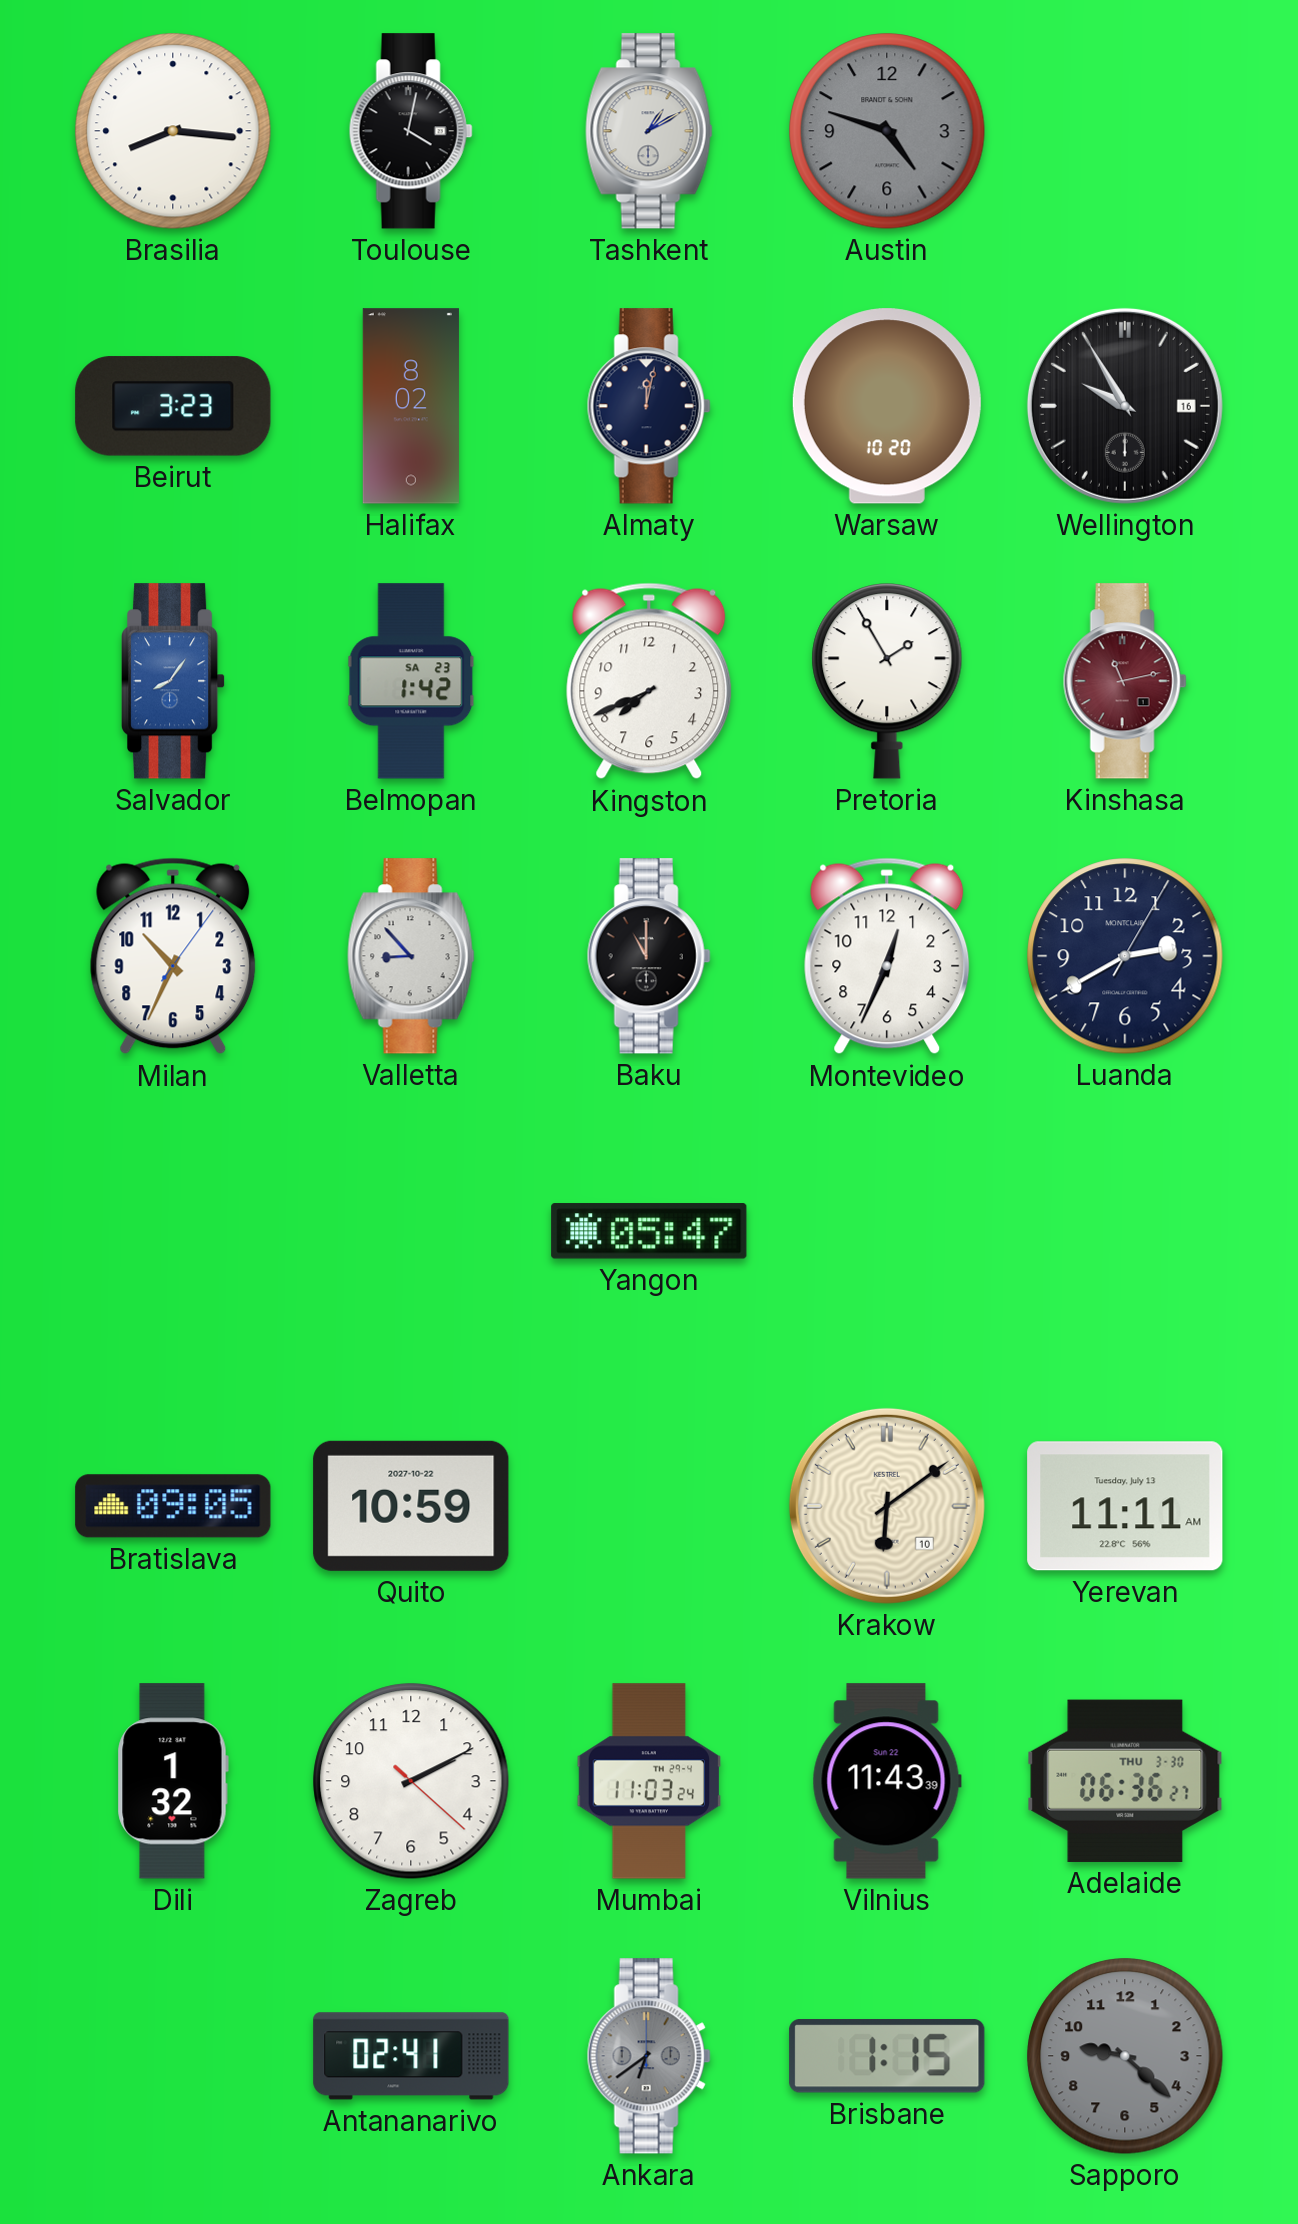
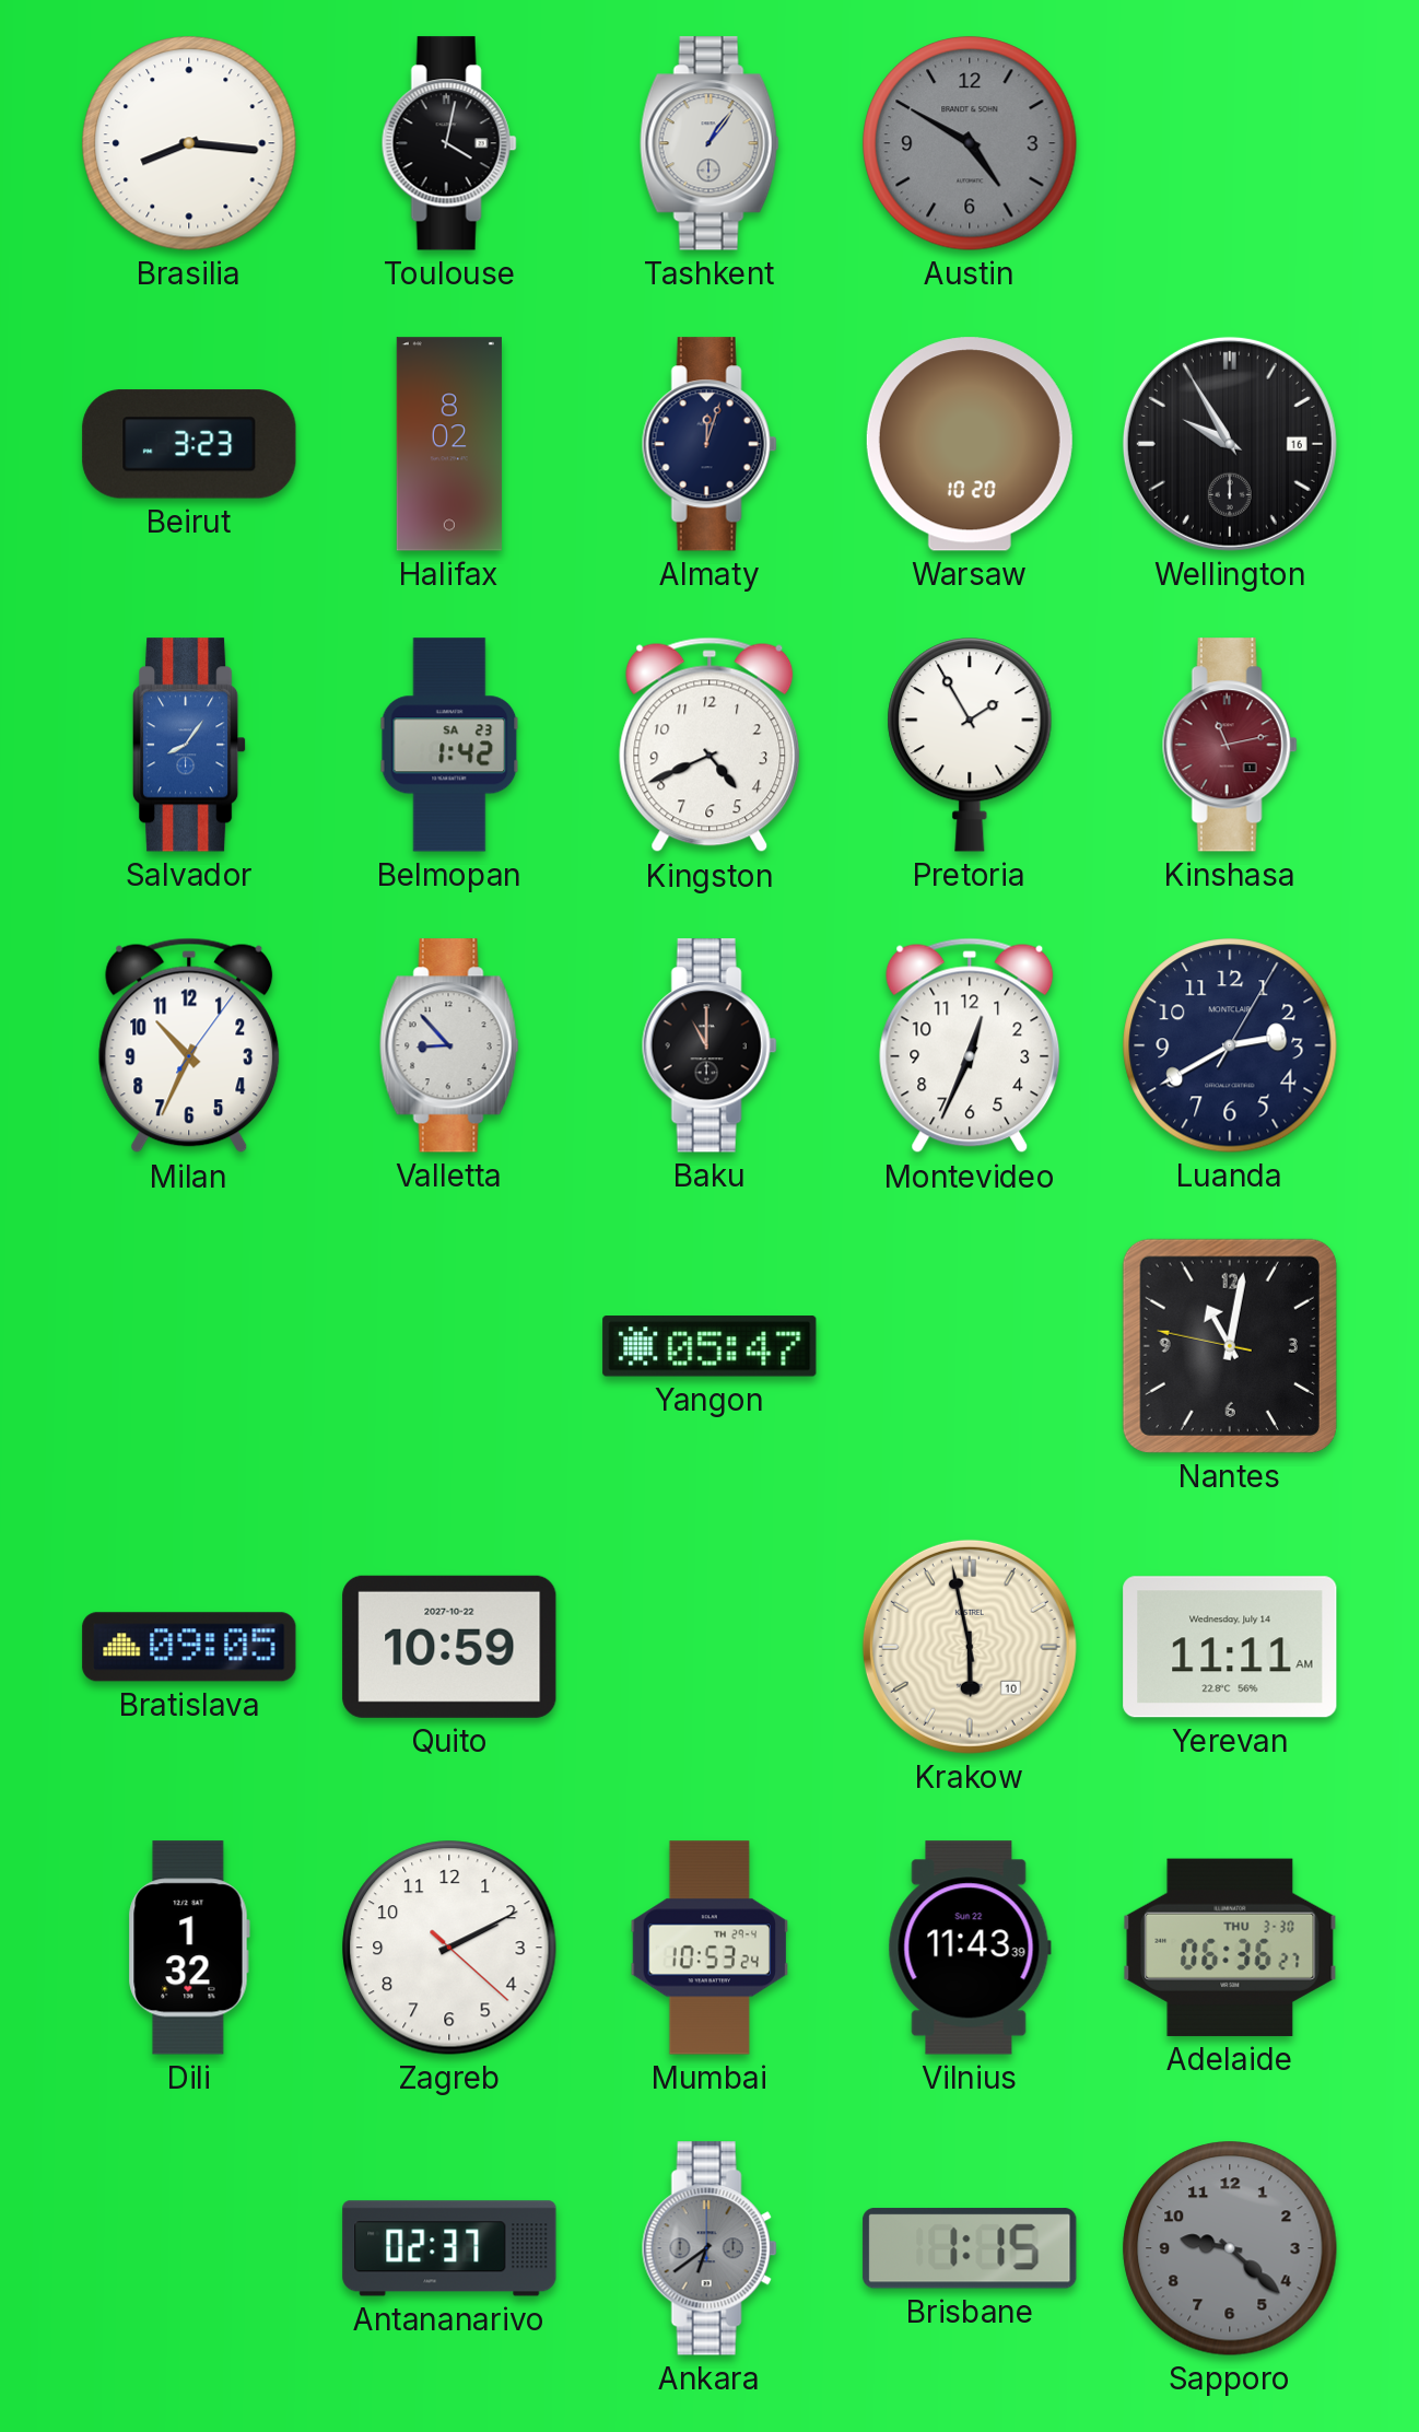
Tashkent: 1:10 -> 1:06 (709, 143)
Austin: 4:48 -> 4:50 (970, 143)
Almaty: 12:02 -> 12:03 (709, 444)
Kingston: 7:41 -> 4:41 (709, 745)
Nantes: none -> 11:01 (1230, 1346)
Krakow: 6:09 -> 5:58 (970, 1647)
Yerevan date: Tuesday, July 13 -> Wednesday, July 14 (1230, 1647)
Mumbai: 11:03 -> 10:53 (709, 1948)
Antananarivo: 02:41 -> 02:37 (449, 2248)
